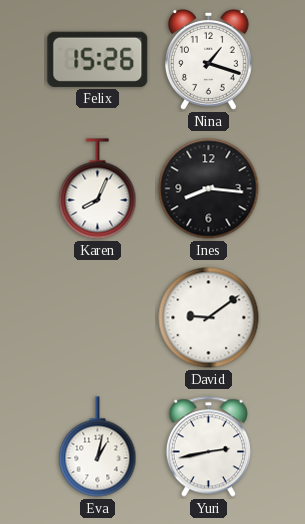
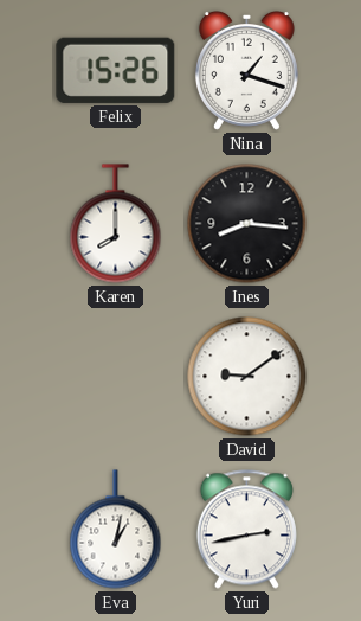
Karen: 8:04 -> 8:00 (116, 224)
